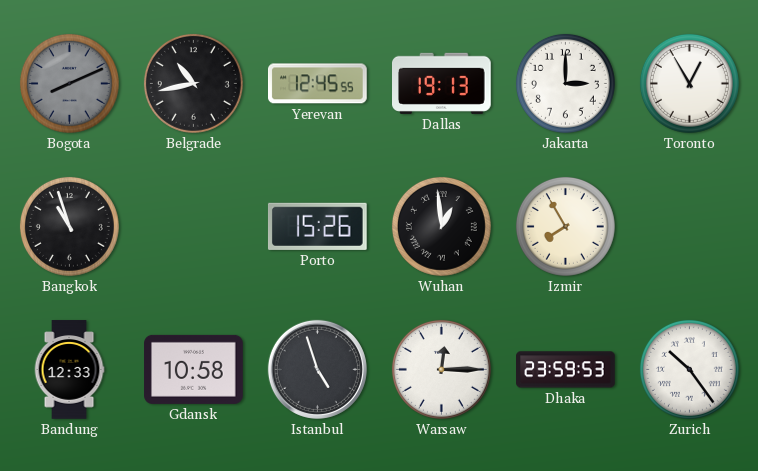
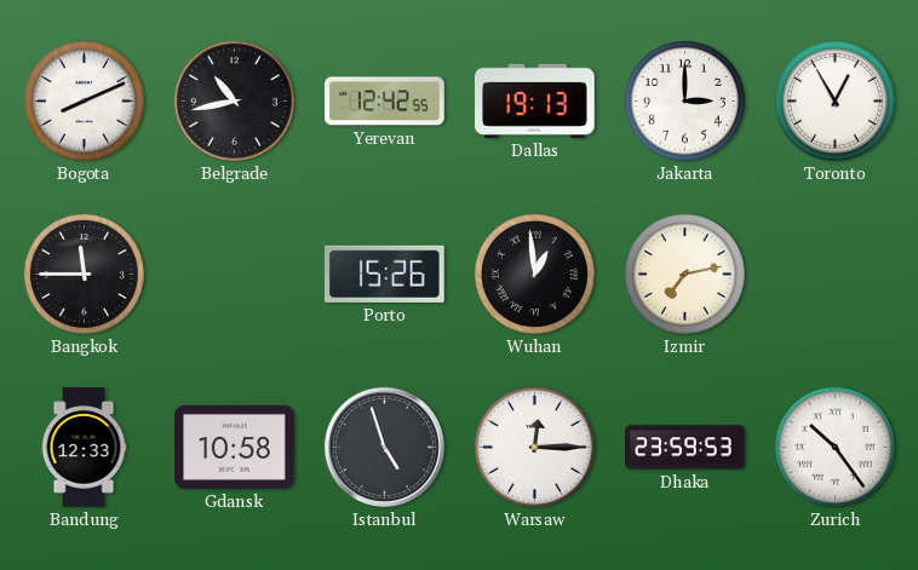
Bogota dial: grey -> white (84, 100)
Yerevan: 12:45 -> 12:42 (385, 102)
Bangkok: 10:57 -> 11:45 (84, 274)
Izmir: 7:55 -> 7:13 (684, 274)
